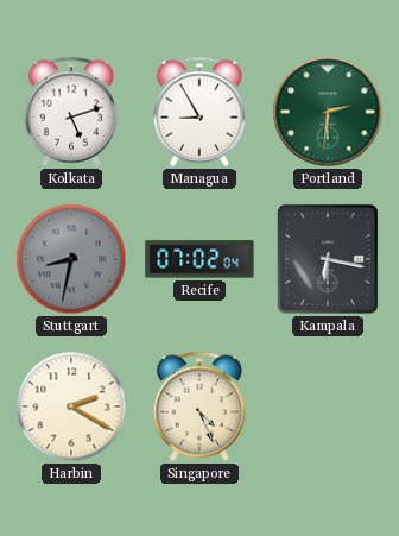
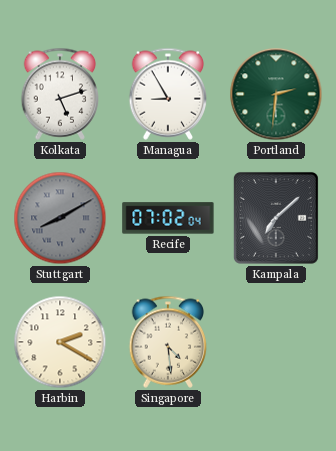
Stuttgart: 8:32 -> 8:10 (60, 218)
Kampala: 6:17 -> 7:08 (276, 218)
Singapore: 4:26 -> 4:29 (168, 342)
